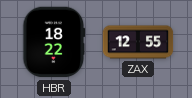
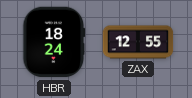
HBR: 18:22 -> 18:24 (54, 42)
